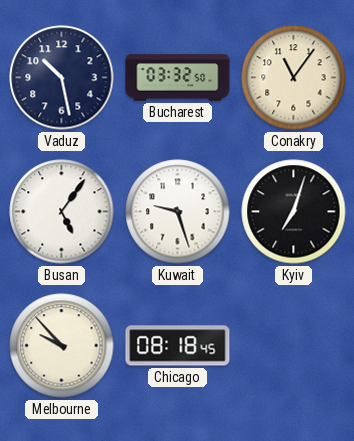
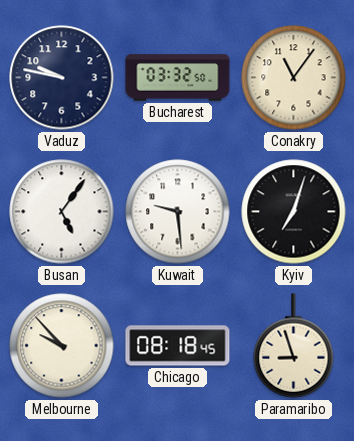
Vaduz: 10:28 -> 9:47 (62, 78)
Kuwait: 9:27 -> 9:29 (178, 212)
Paramaribo: none -> 8:57 (294, 346)
